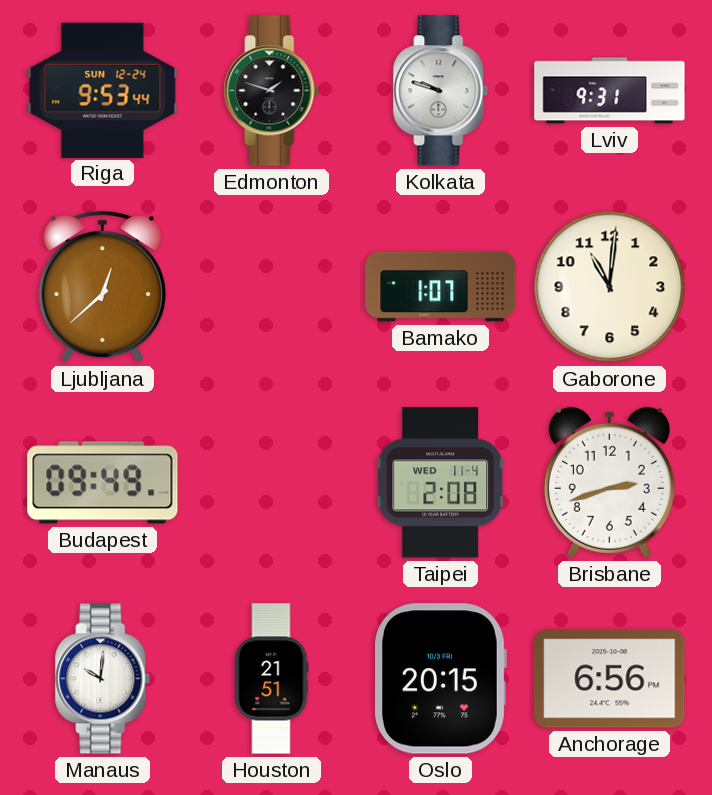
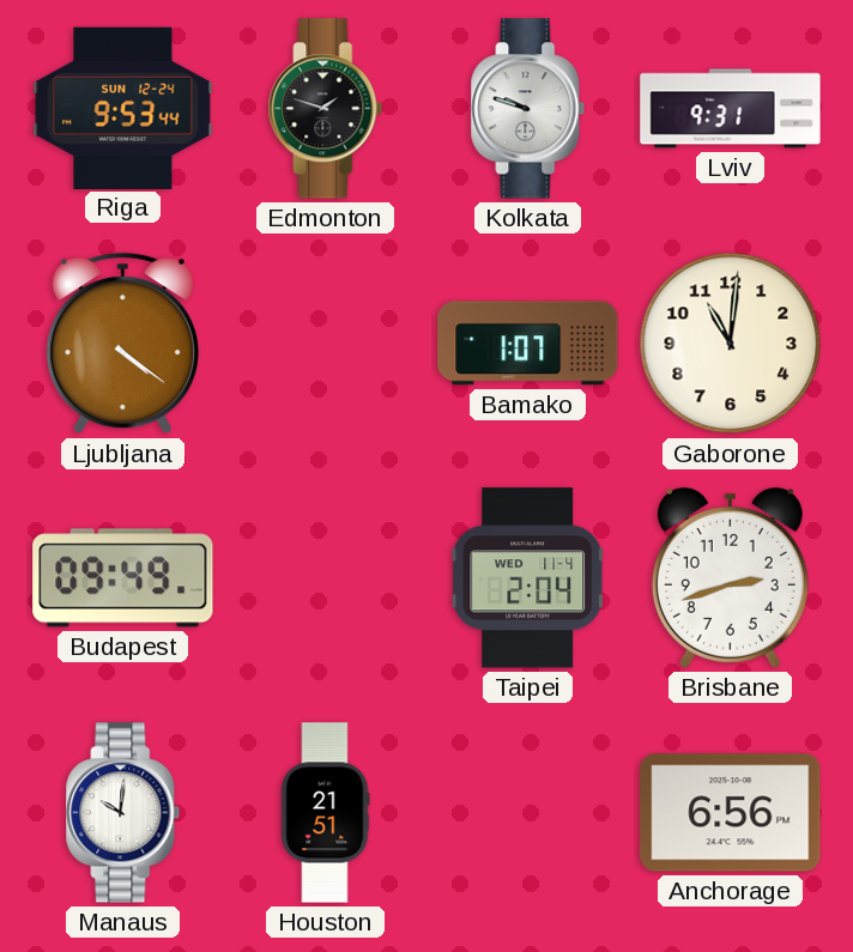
Ljubljana: 12:38 -> 4:21 (122, 344)
Taipei: 2:08 -> 2:04 (528, 578)
Oslo: 20:15 -> none (440, 679)
